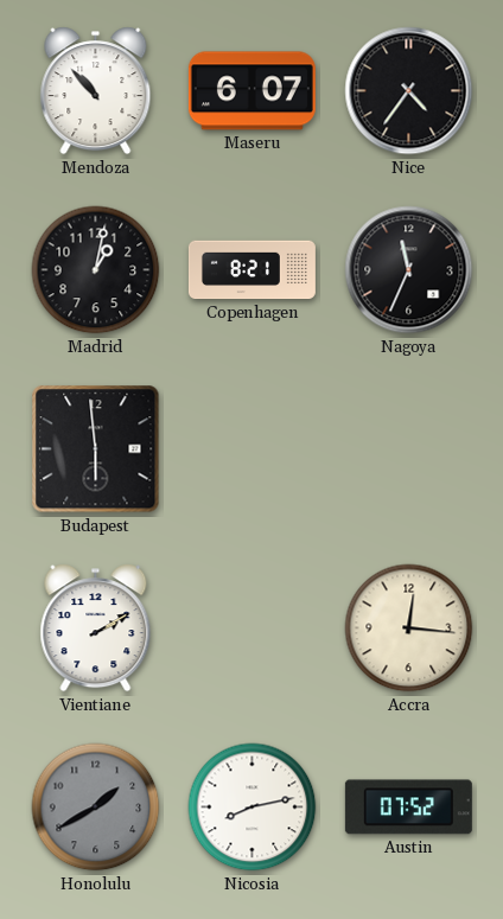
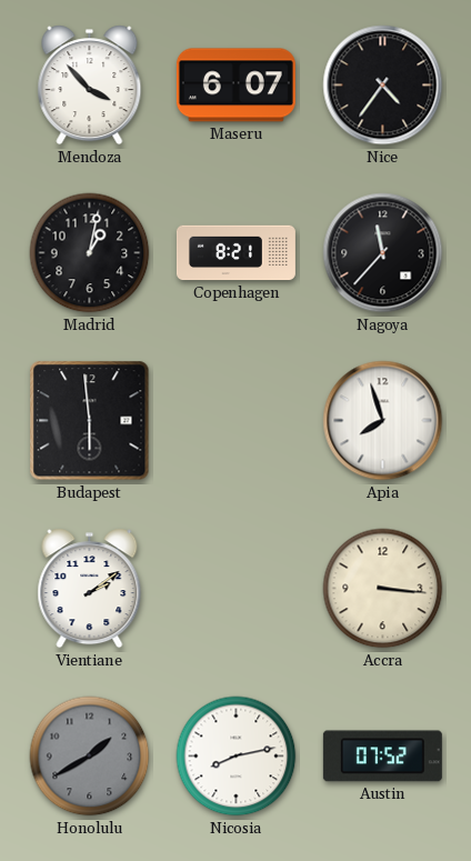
Mendoza: 10:53 -> 3:53 (90, 86)
Nagoya: 11:34 -> 11:37 (383, 253)
Apia: none -> 7:57 (383, 421)
Vientiane: 2:10 -> 2:09 (90, 589)
Accra: 12:16 -> 3:16 (383, 589)
